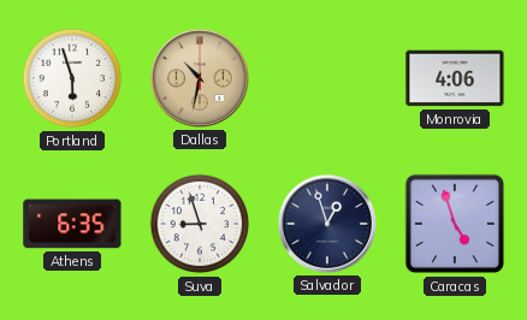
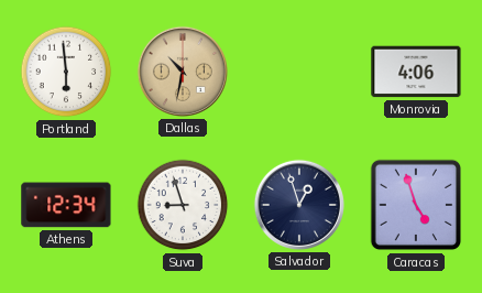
Portland: 5:57 -> 5:59 (66, 72)
Athens: 6:35 -> 12:34 (66, 205)
